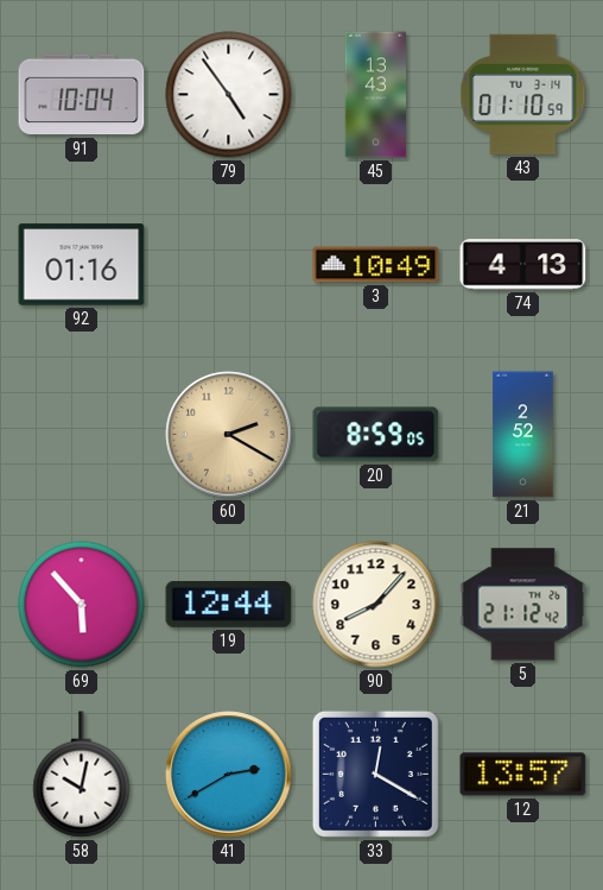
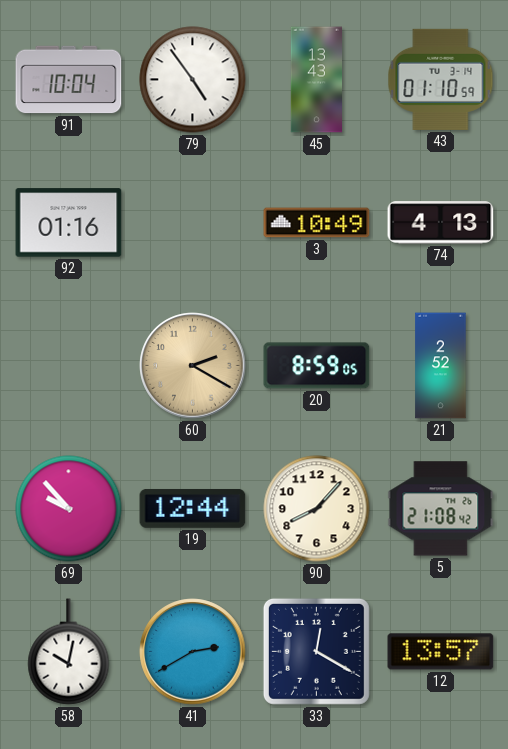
69: 5:53 -> 9:53 (69, 509)
5: 21:12 -> 21:08 (441, 509)
